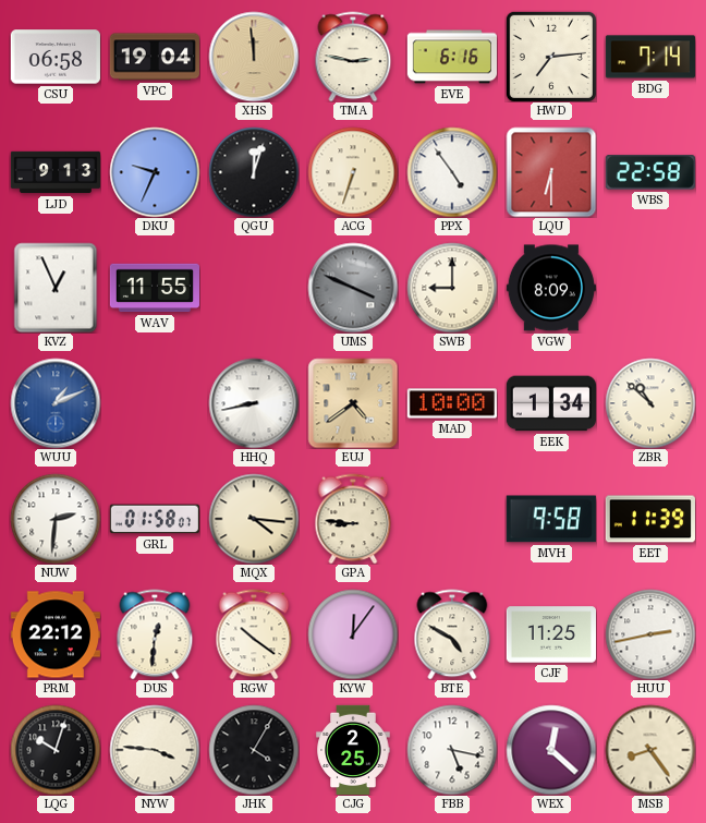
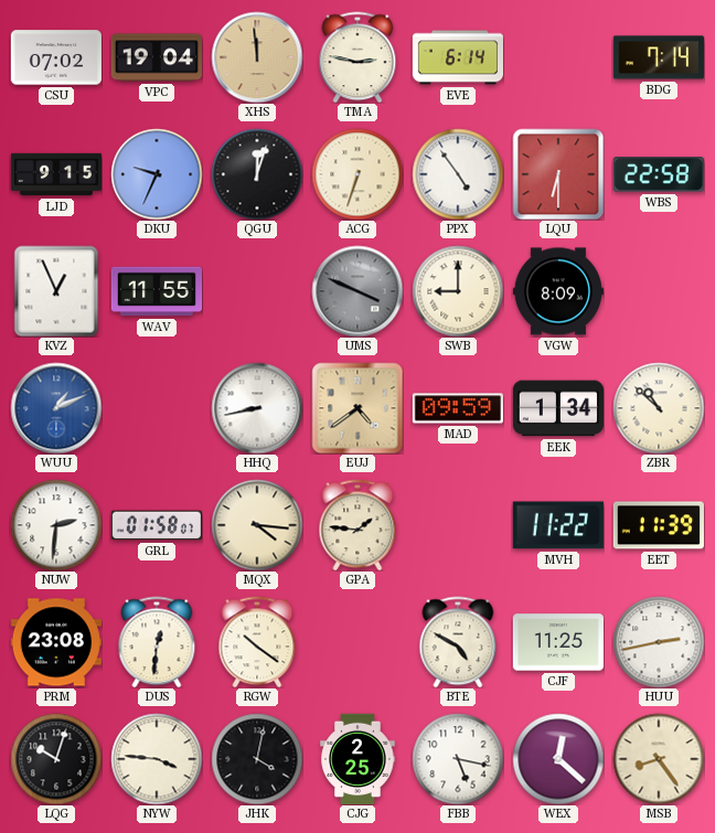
CSU: 06:58 -> 07:02 (56, 57)
EVE: 6:16 -> 6:14 (457, 57)
HWD: 7:14 -> none (551, 57)
LJD: 9:13 -> 9:15 (55, 174)
MAD: 10:00 -> 09:59 (458, 408)
GPA: 8:46 -> 1:46 (357, 525)
MVH: 9:58 -> 11:22 (558, 525)
PRM: 22:12 -> 23:08 (56, 642)
KYW: 12:06 -> none (353, 634)
JHK: 4:05 -> 4:02 (257, 759)
